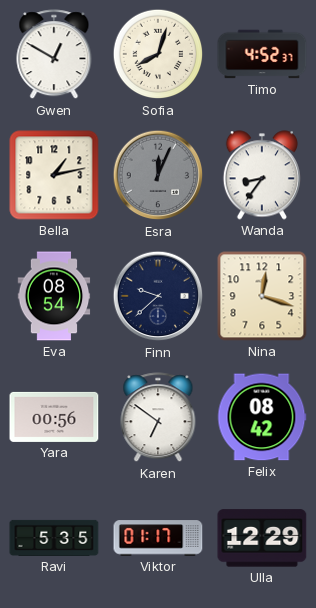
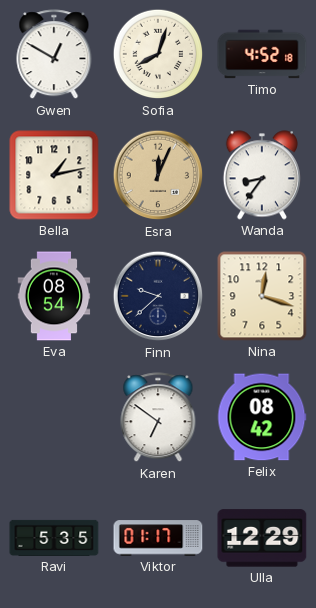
Timo: 4:52:37 -> 4:52:18 (262, 54)
Esra dial: grey -> champagne (158, 175)
Yara: 00:56 -> none (54, 417)
